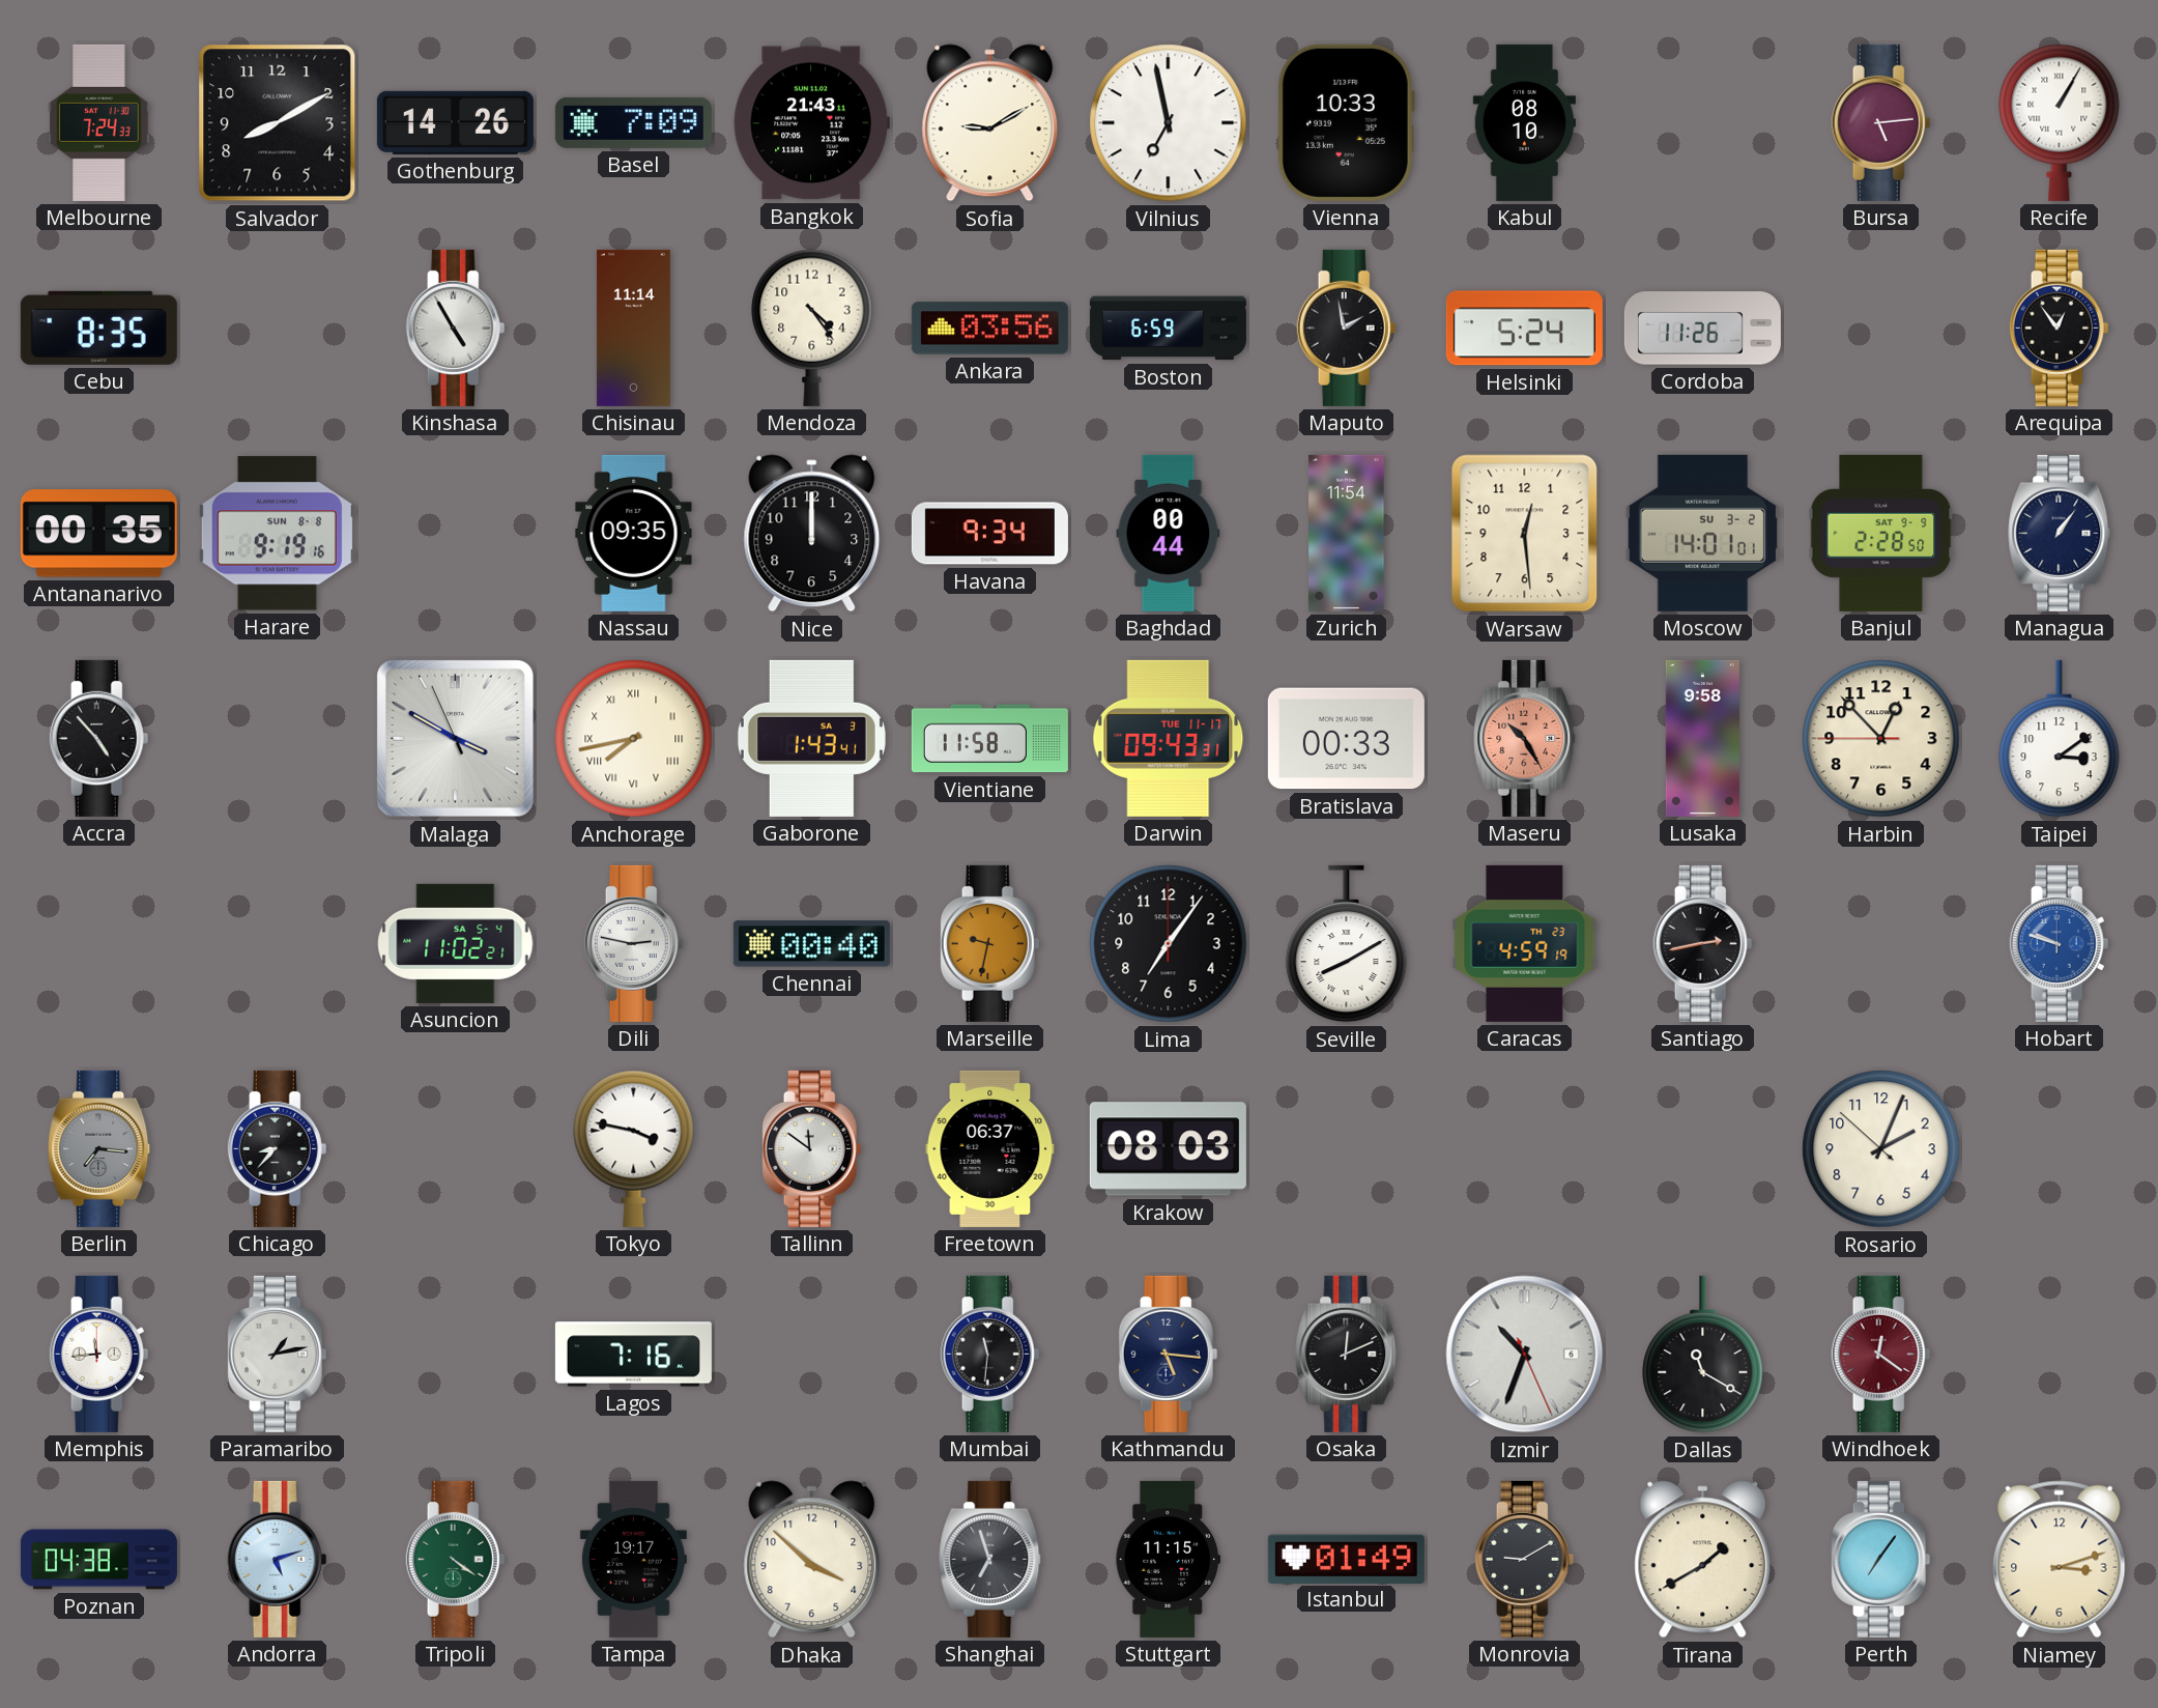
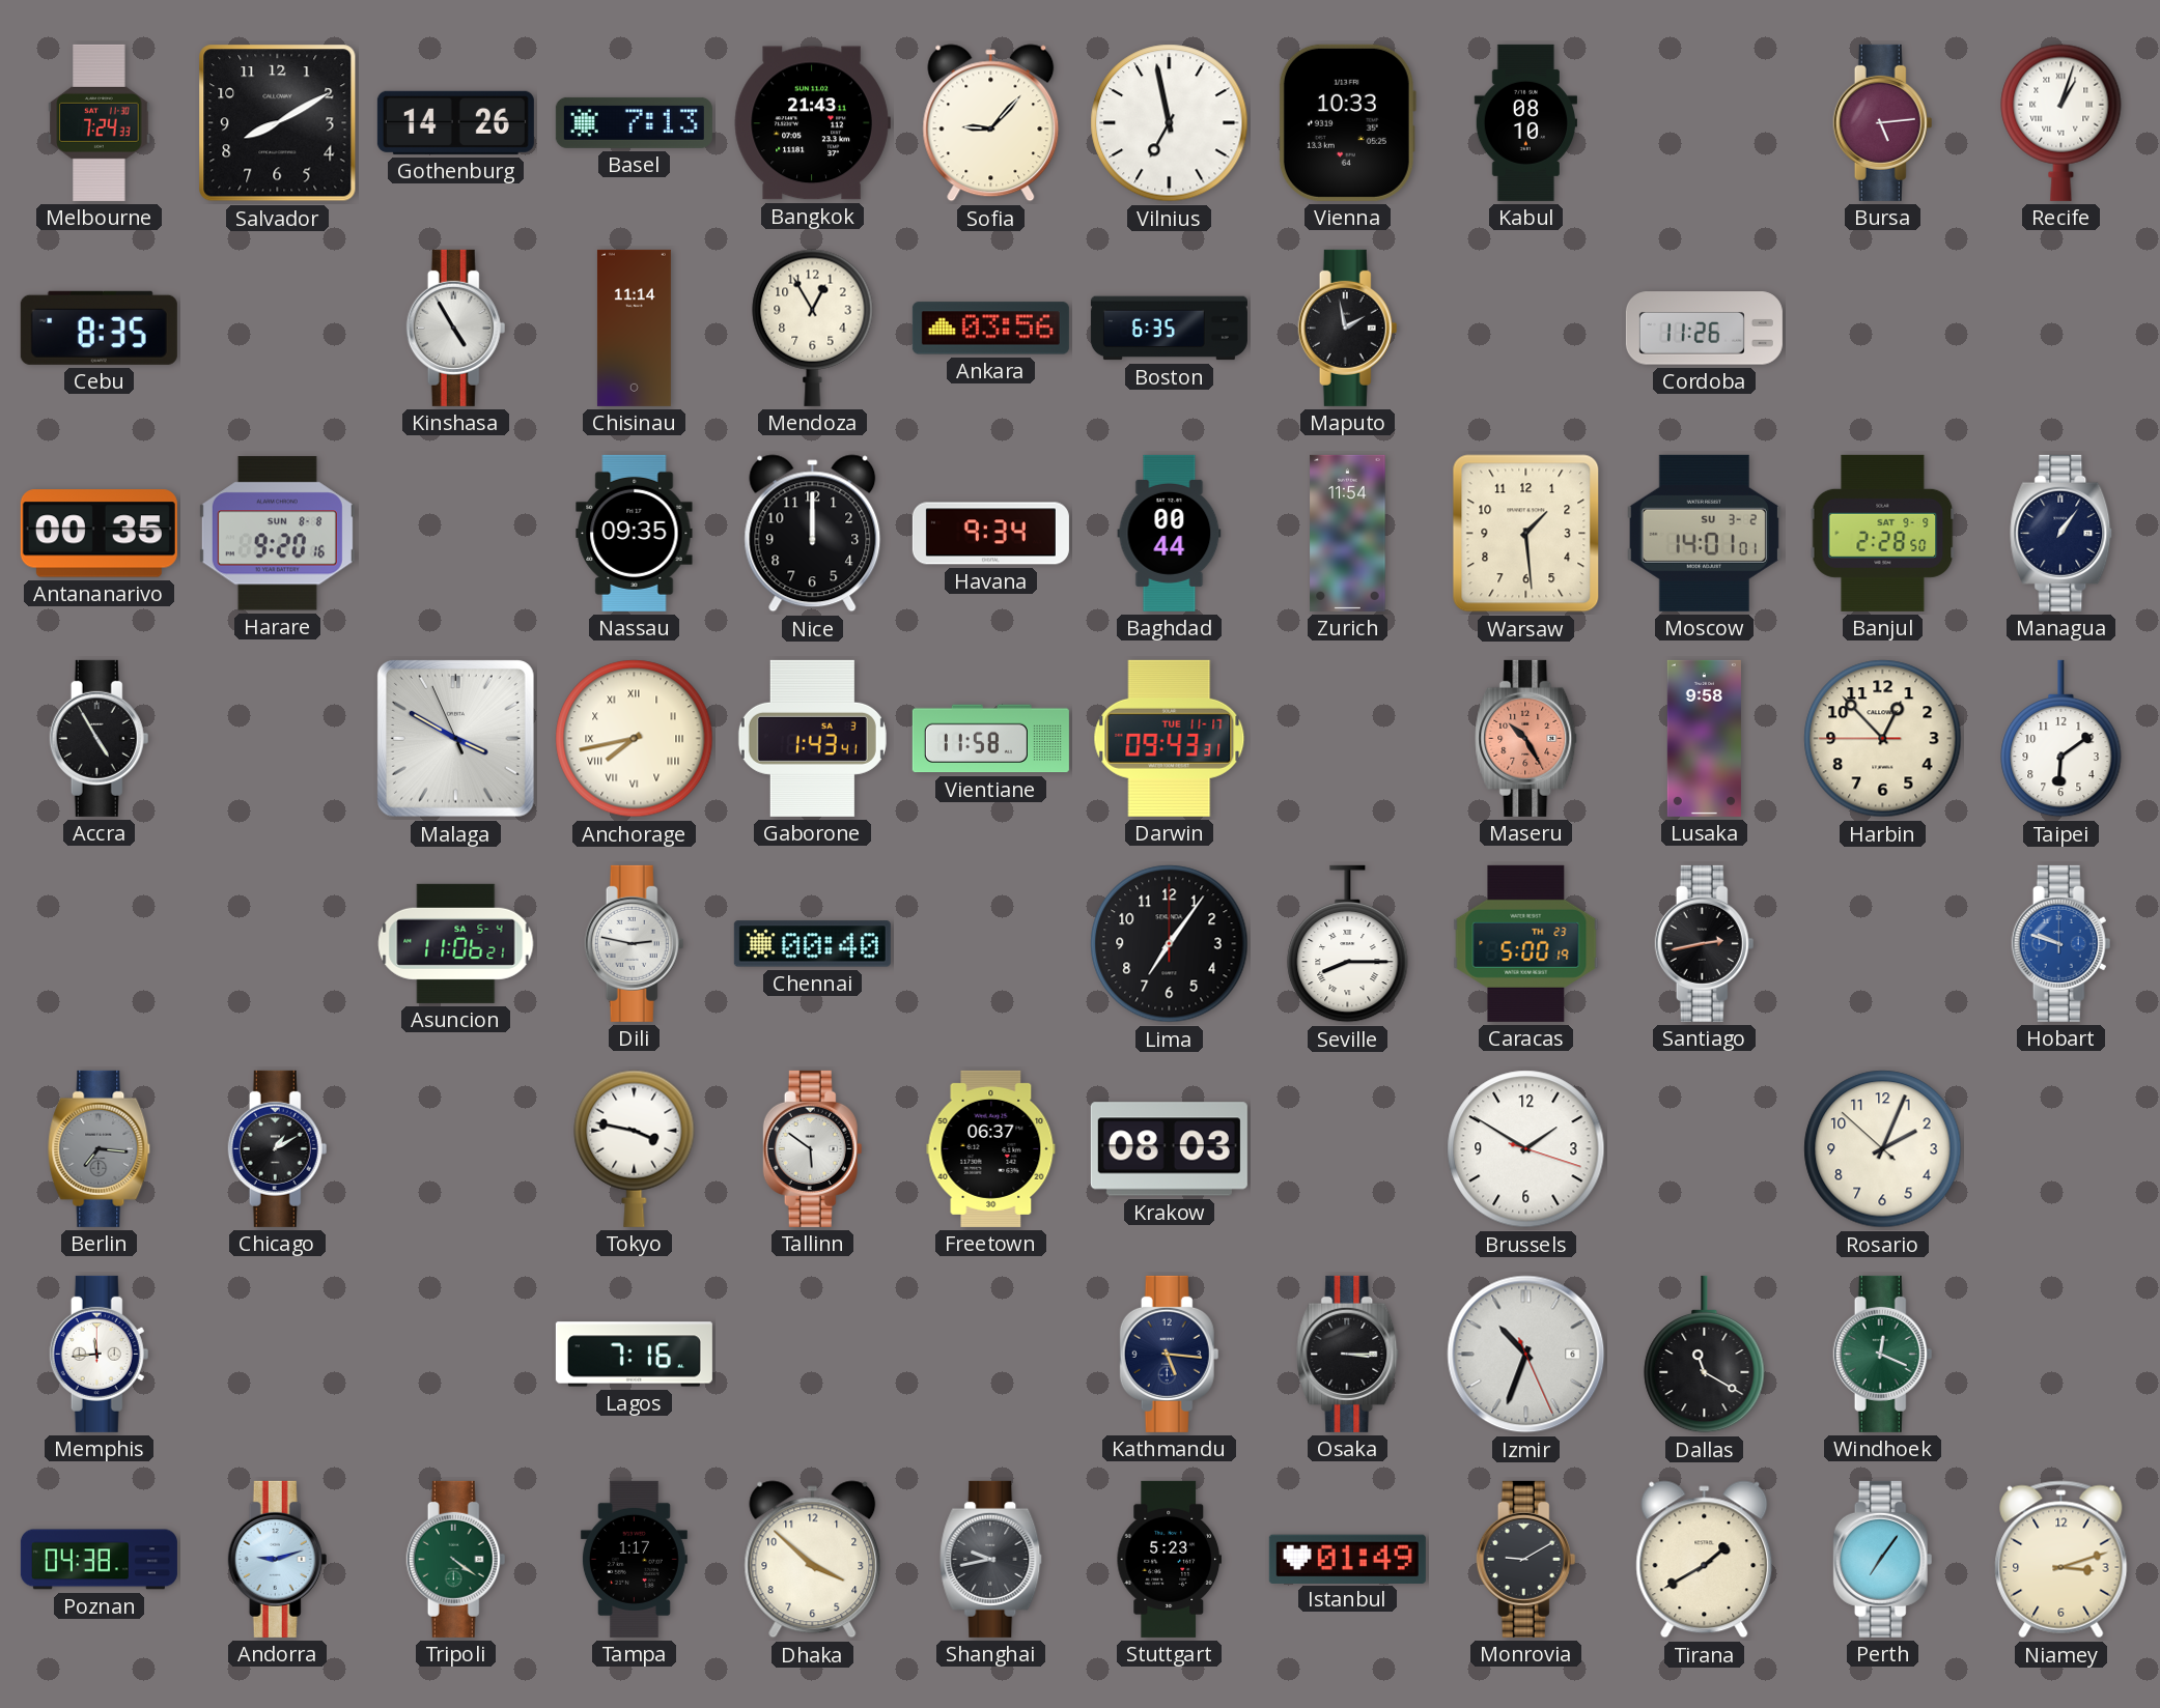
Basel: 7:09 -> 7:13 (634, 122)
Sofia: 9:10 -> 9:07 (991, 123)
Recife: 1:05 -> 1:03 (2061, 122)
Mendoza: 4:24 -> 12:55 (813, 328)
Boston: 6:59 -> 6:35 (1169, 329)
Helsinki: 5:24 -> none (1524, 329)
Arequipa: 12:54 -> none (2060, 328)
Harare: 9:19 -> 9:20 (277, 534)
Warsaw: 12:29 -> 1:29 (1526, 534)
Accra: 4:53 -> 4:55 (100, 738)
Bratislava: 00:33 -> none (1346, 739)
Taipei: 3:09 -> 6:09 (2061, 739)
Asuncion: 11:02 -> 11:06 (456, 943)
Marseille: 9:32 -> none (990, 943)
Seville: 8:10 -> 8:15 (1348, 944)
Caracas: 4:59 -> 5:00 (1526, 943)
Chicago: 8:37 -> 1:10 (278, 1148)
Tallinn: 11:51 -> 5:51 (813, 1148)
Brussels: none -> 1:50 (1526, 1149)
Paramaribo: 1:13 -> none (278, 1354)
Mumbai: 11:31 -> none (990, 1354)
Osaka: 12:11 -> 3:15 (1348, 1354)
Windhoek: 12:21 -> 12:19 (1883, 1354)
Windhoek dial: burgundy -> green (1883, 1354)
Andorra: 5:12 -> 9:12 (278, 1559)
Tampa: 19:17 -> 1:17 (634, 1559)
Shanghai: 6:57 -> 9:43 (991, 1559)
Stuttgart: 11:15 -> 5:23 (1169, 1559)
